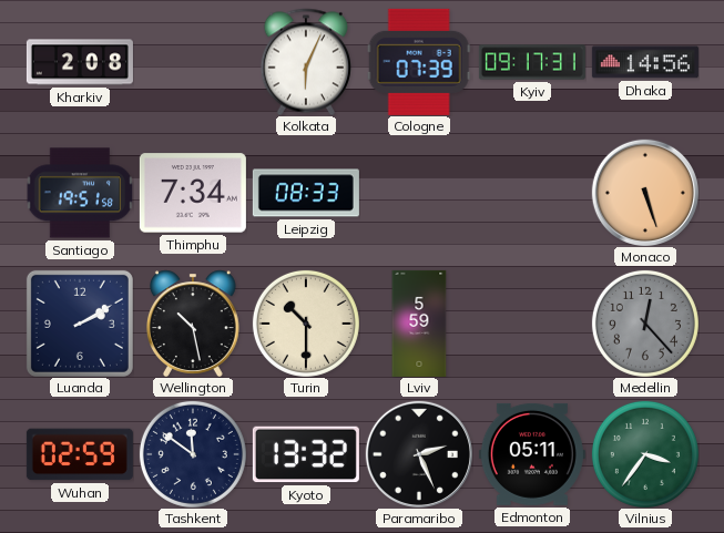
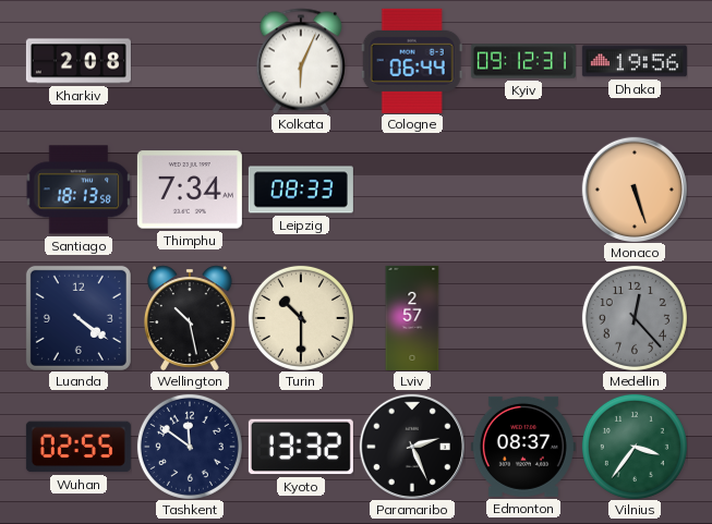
Cologne: 07:39 -> 06:44 (412, 61)
Kyiv: 09:17 -> 09:12 (523, 61)
Dhaka: 14:56 -> 19:56 (635, 61)
Santiago: 19:51 -> 18:13 (79, 190)
Luanda: 2:10 -> 4:21 (79, 318)
Lviv: 5:59 -> 2:57 (412, 318)
Wuhan: 02:59 -> 02:55 (79, 447)
Edmonton: 05:11 -> 08:37 (523, 447)
